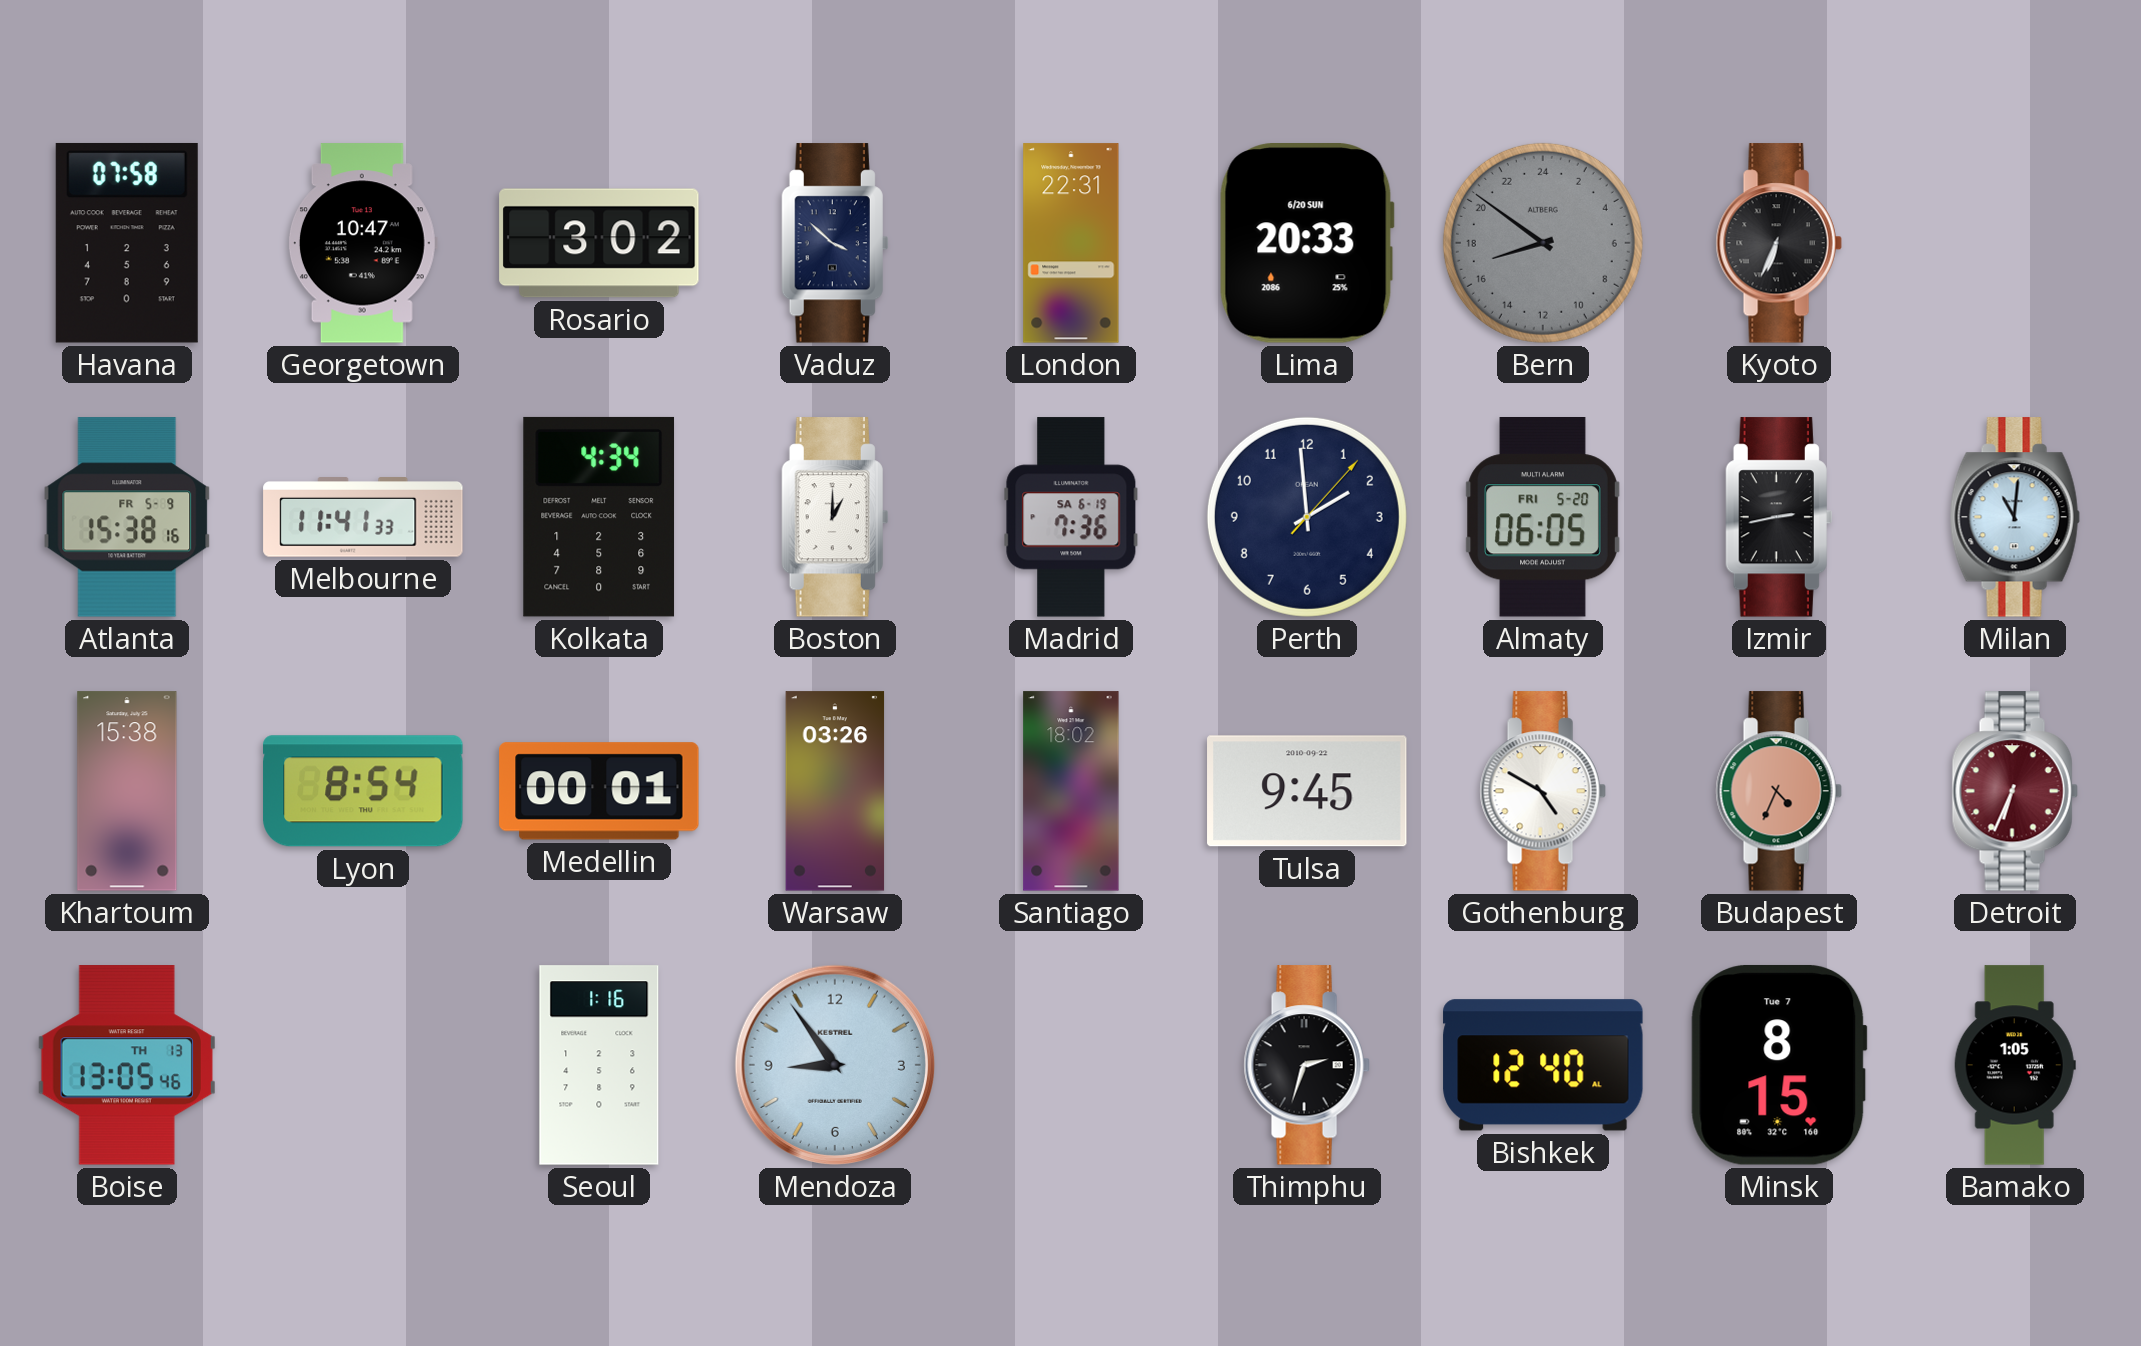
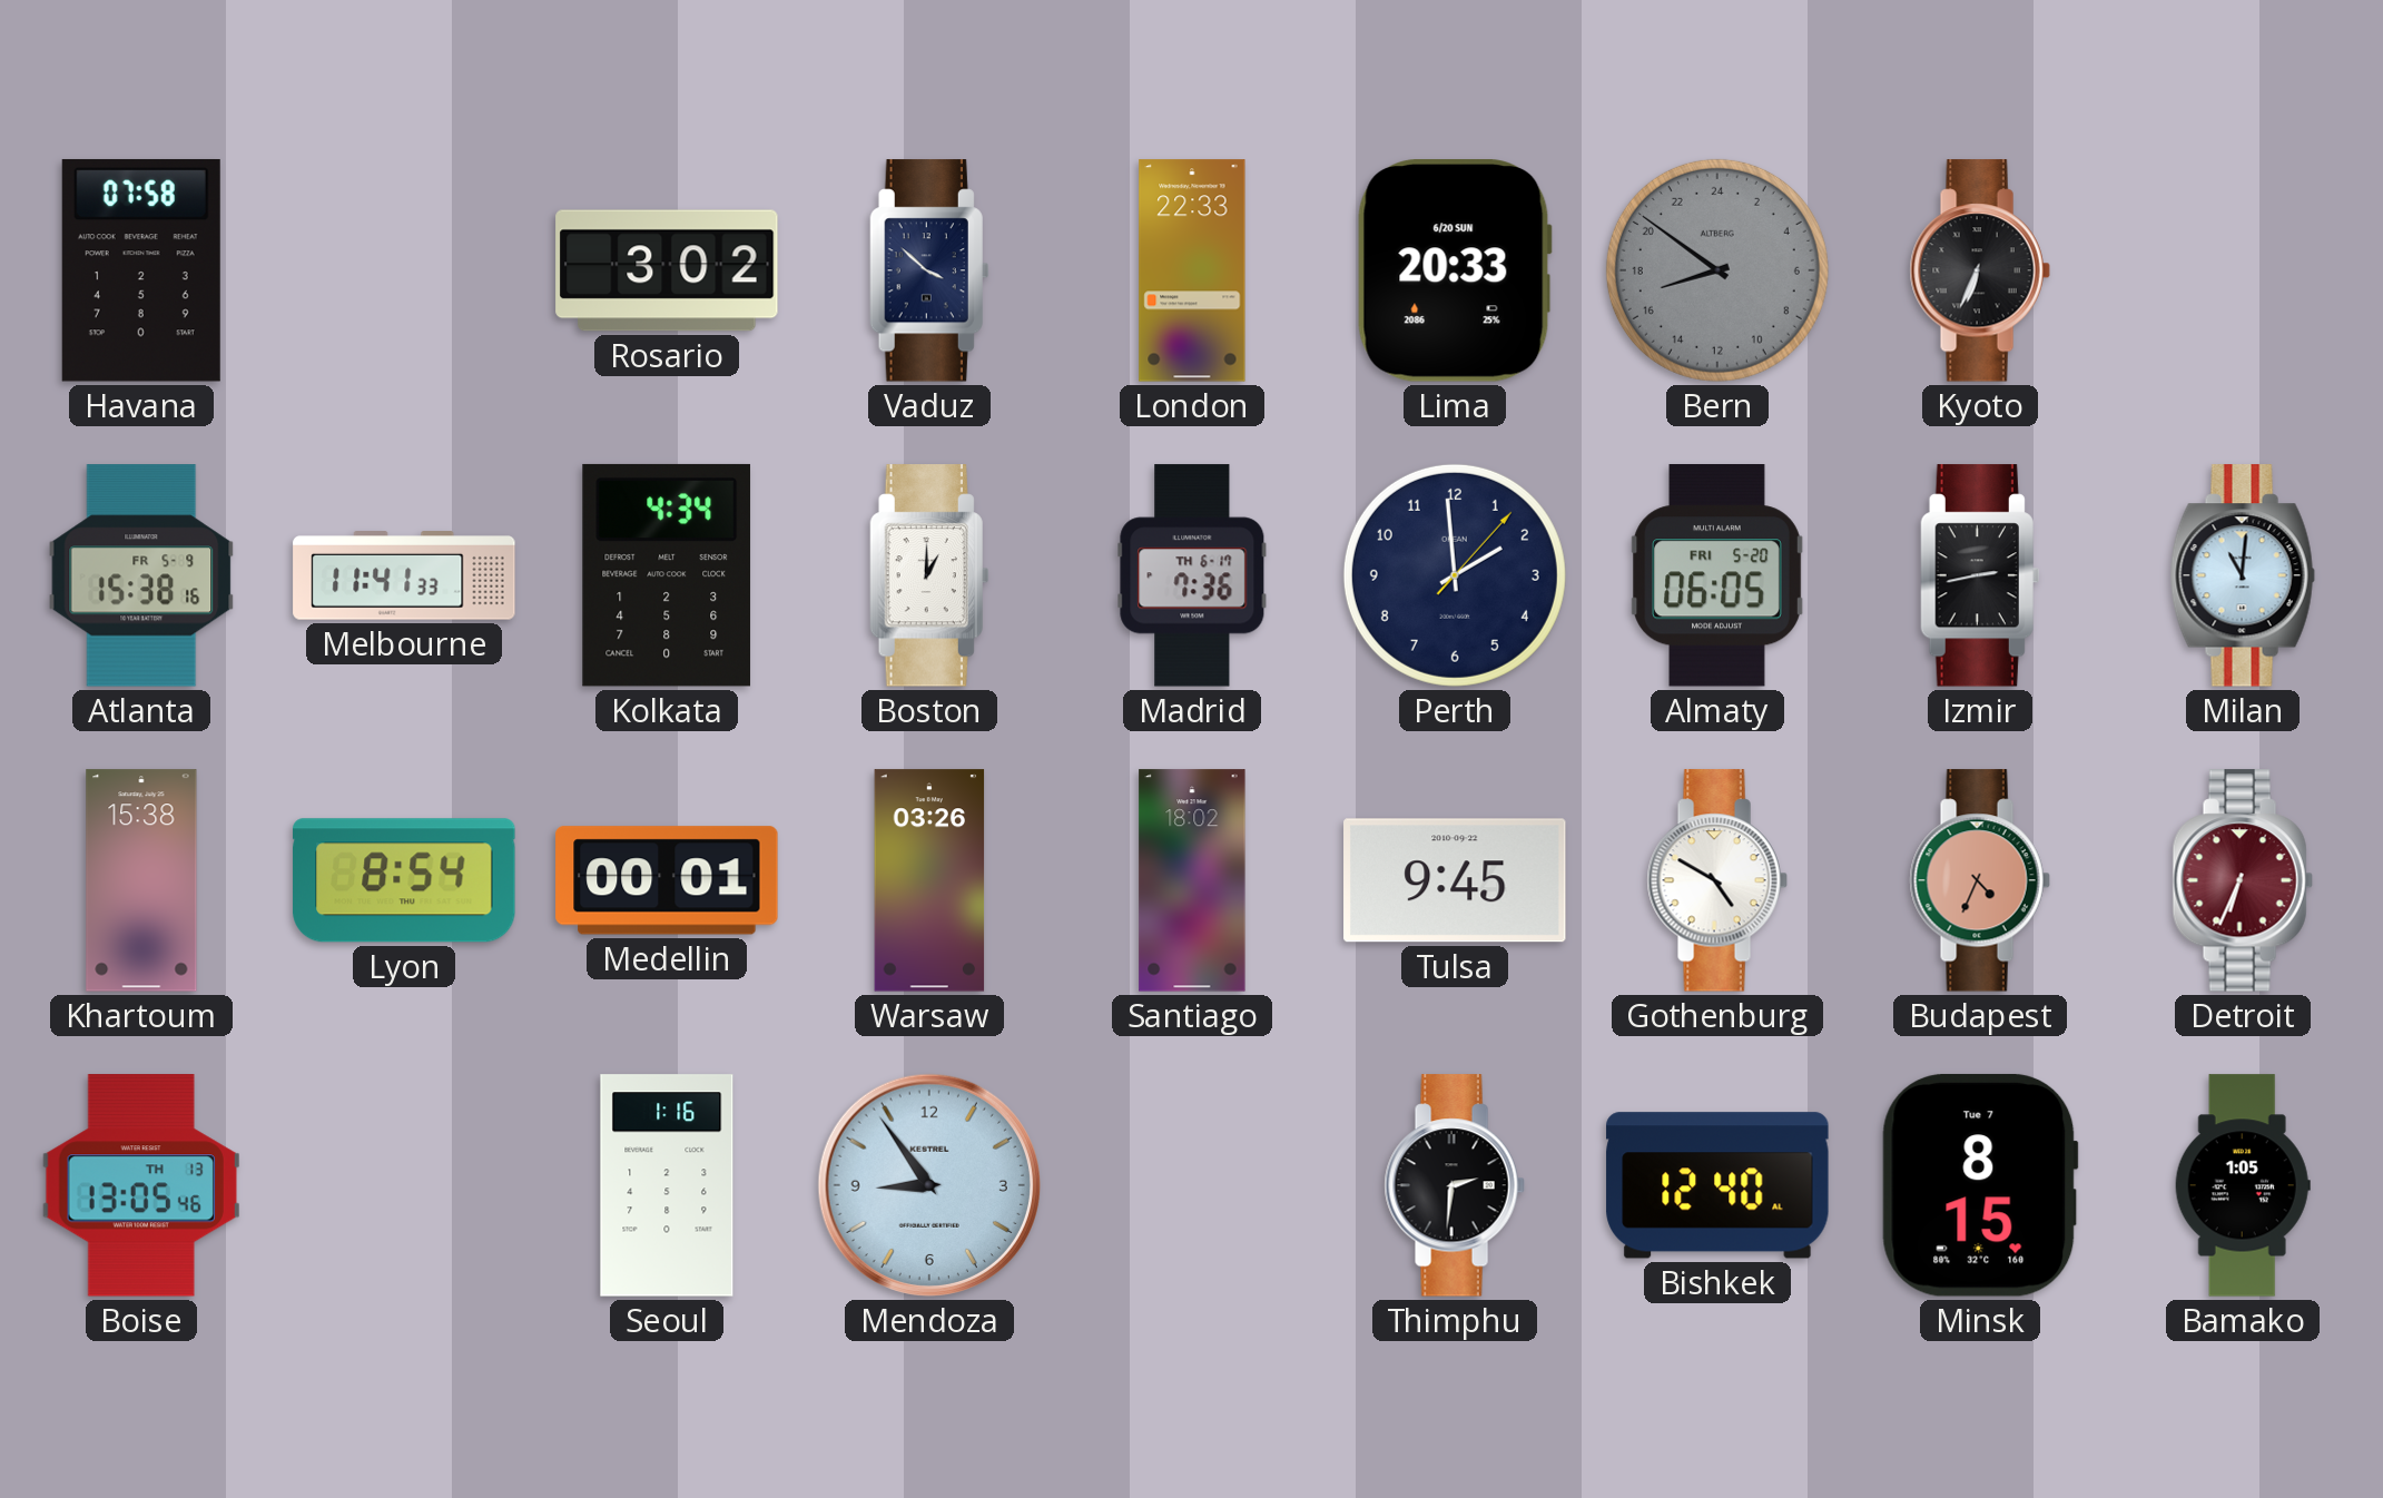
Georgetown: 10:47 -> none (362, 243)
London: 22:31 -> 22:33 (1192, 270)
Madrid date: SA 6-19 -> TH 6-17 (1192, 575)
Thimphu: 2:33 -> 2:31 (1455, 1185)
